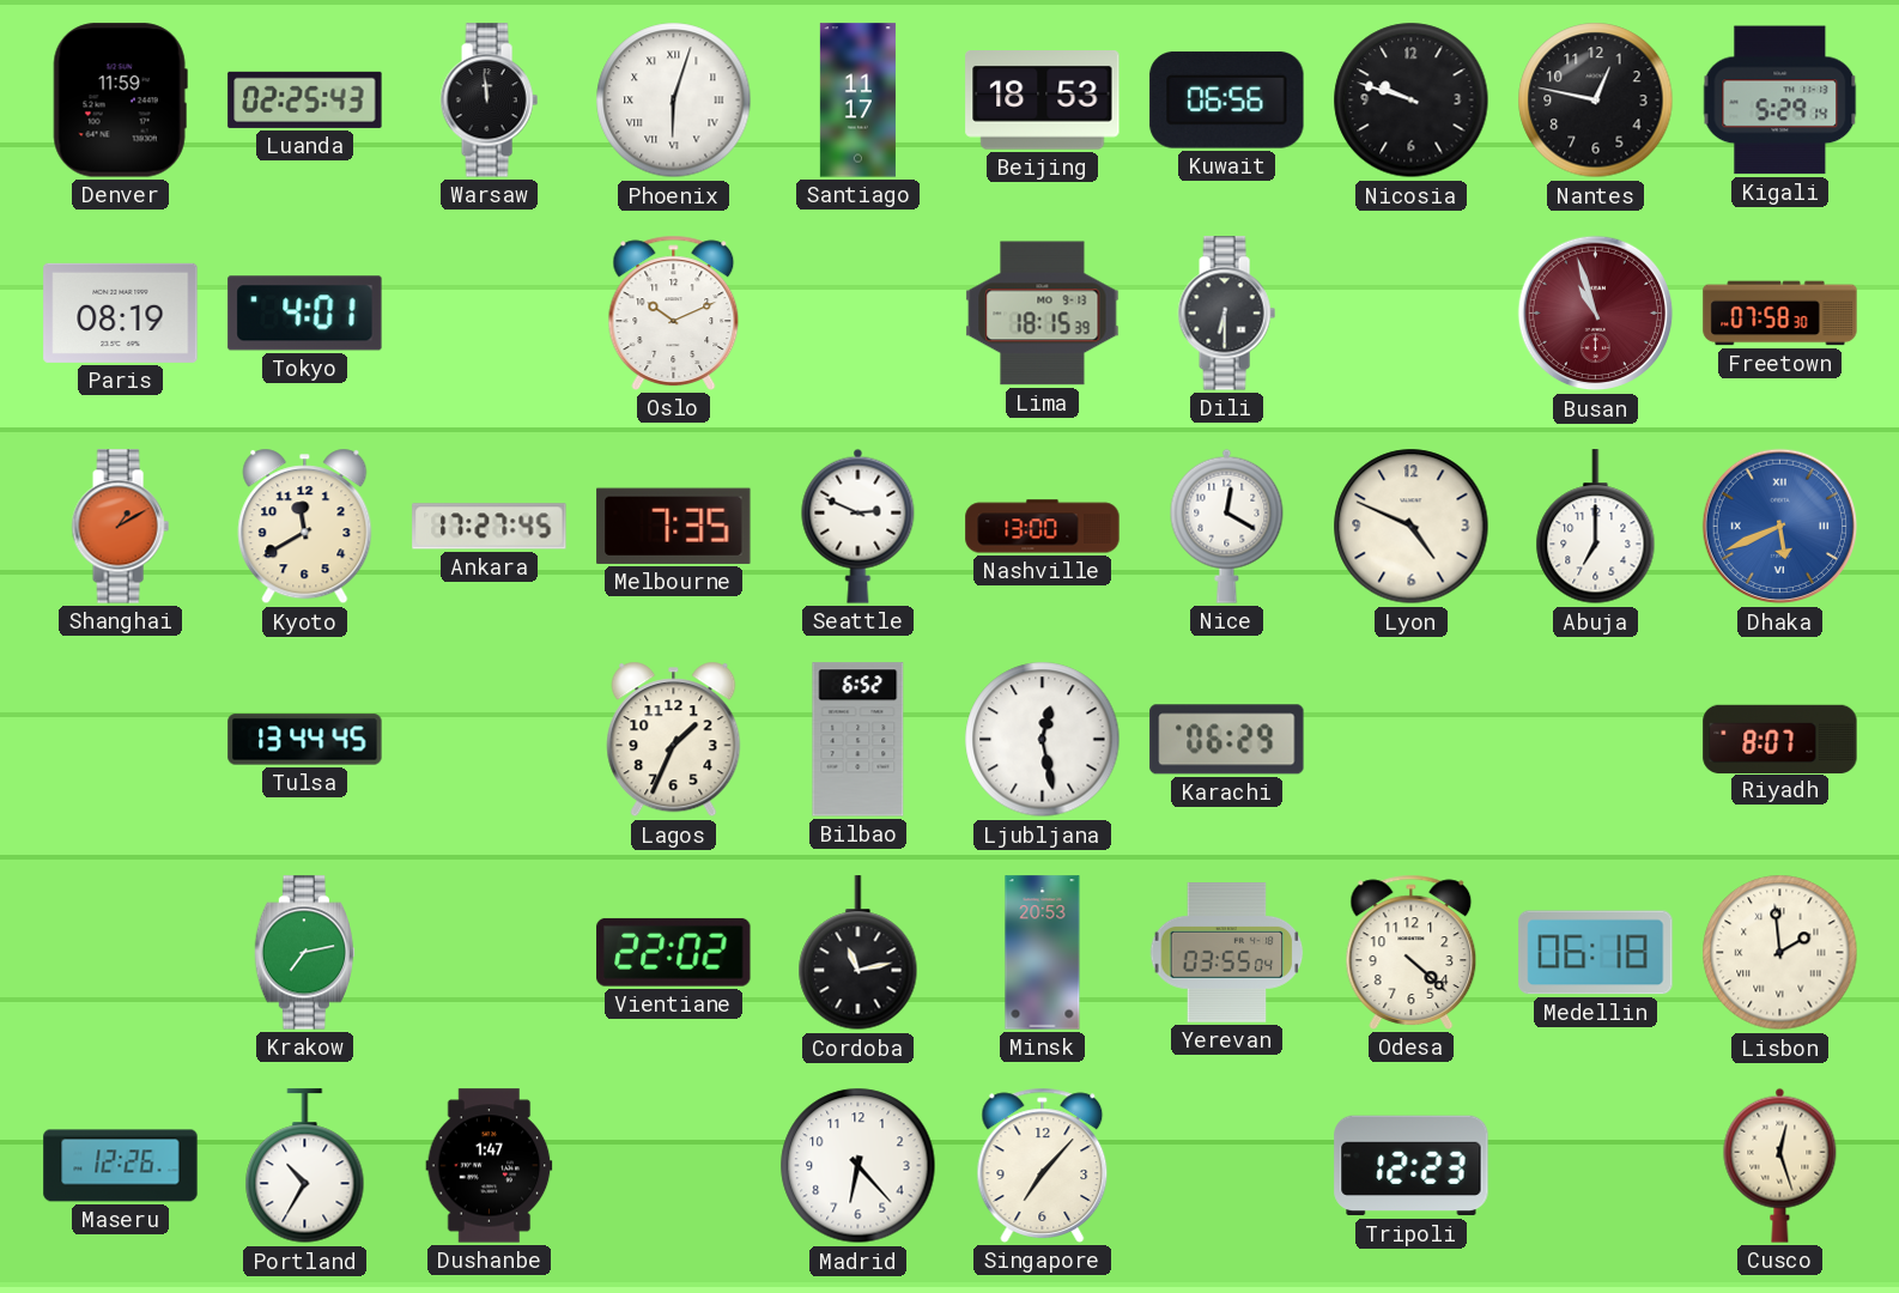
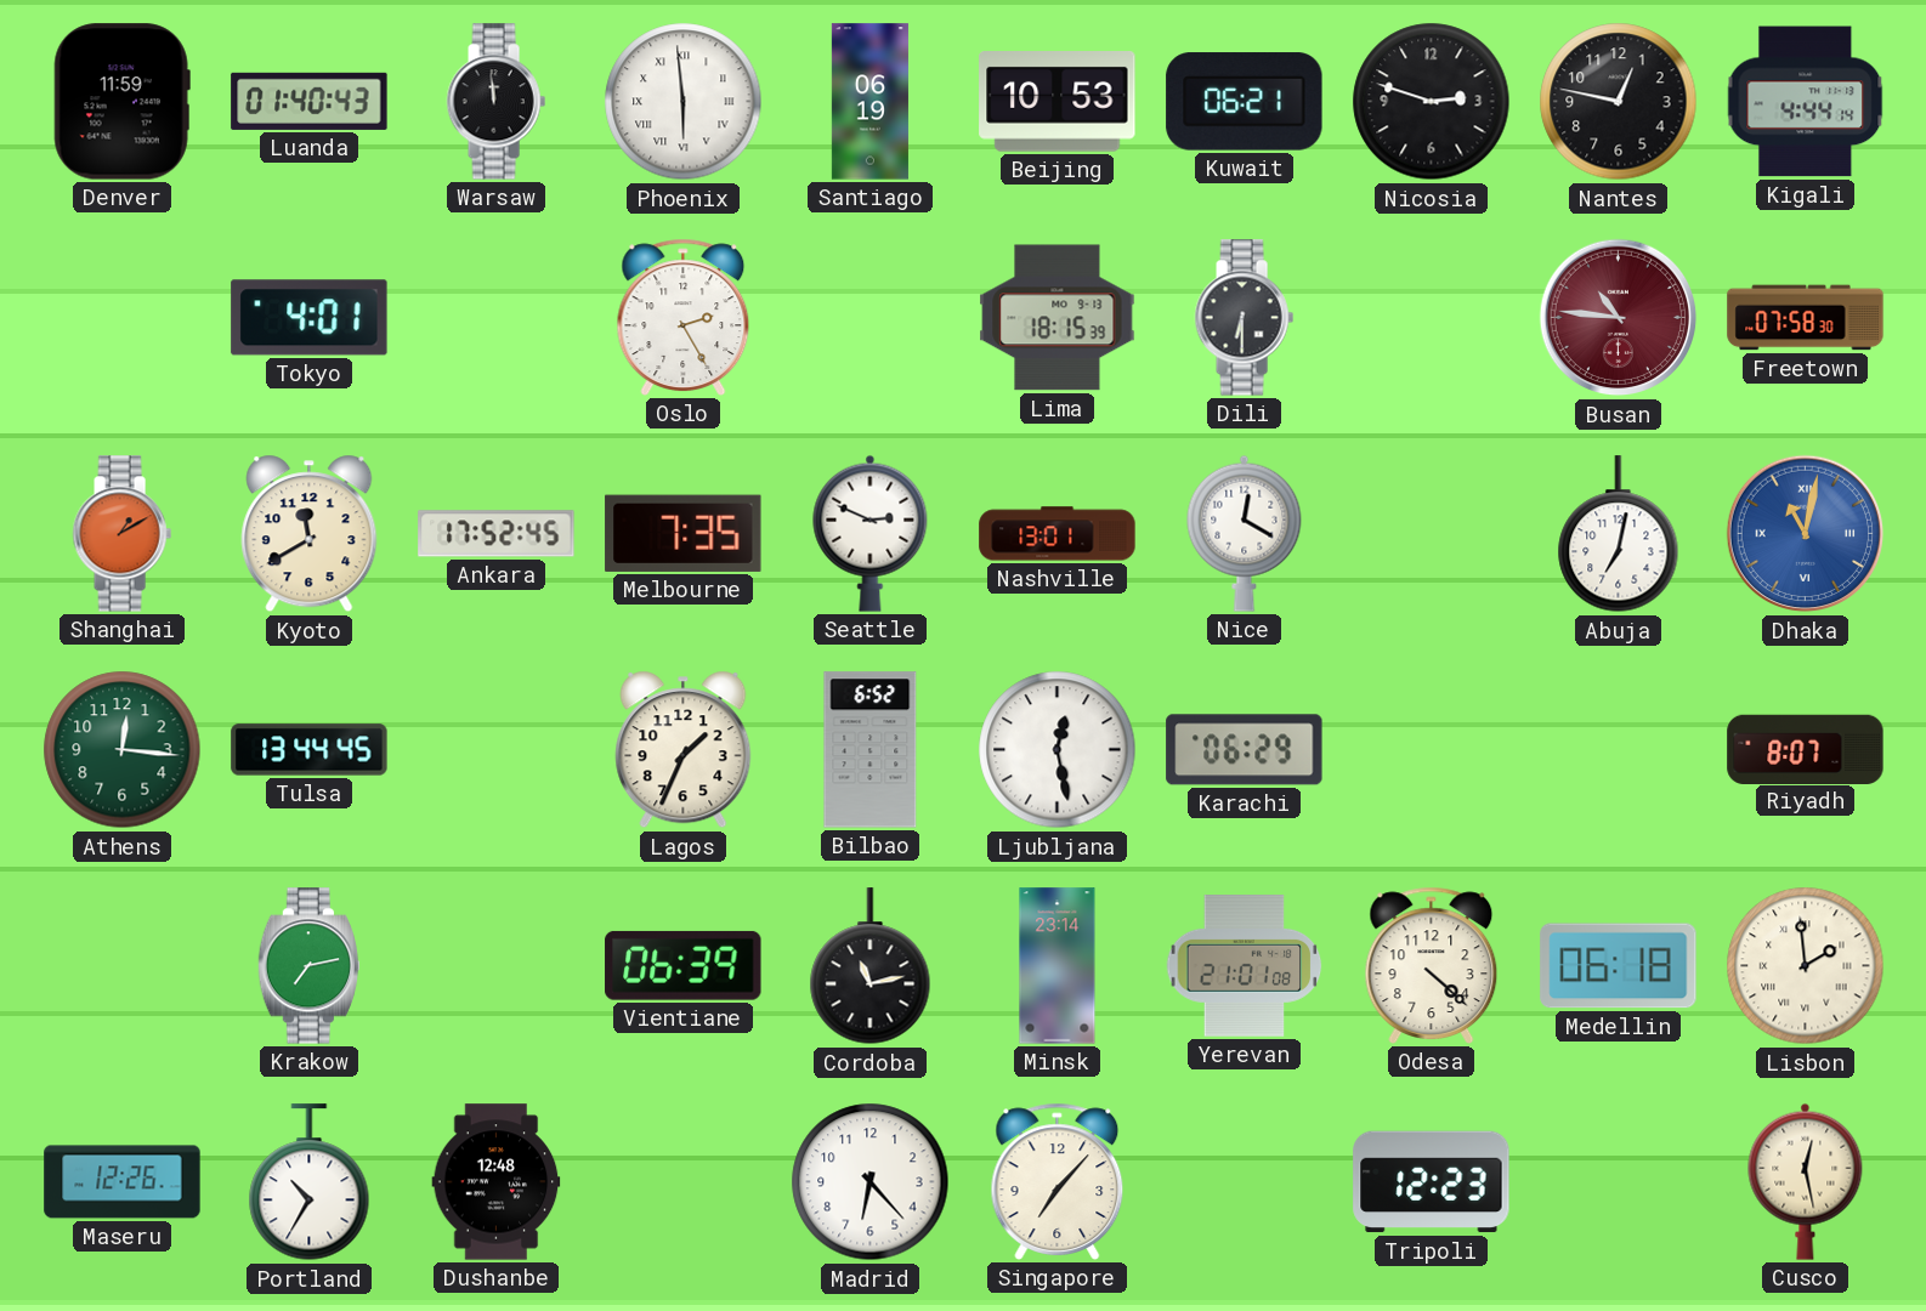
Luanda: 02:25 -> 01:40 (310, 101)
Phoenix: 6:03 -> 5:59 (684, 102)
Santiago: 11:17 -> 06:19 (869, 102)
Beijing: 18:53 -> 10:53 (1058, 102)
Kuwait: 06:56 -> 06:21 (1245, 102)
Nicosia: 9:48 -> 2:48 (1432, 102)
Kigali: 5:29 -> 4:44 (1806, 102)
Paris: 08:19 -> none (121, 312)
Oslo: 10:11 -> 2:25 (684, 317)
Busan: 10:57 -> 10:46 (1619, 318)
Ankara: 17:27 -> 17:52 (497, 534)
Nashville: 13:00 -> 13:01 (1058, 534)
Lyon: 4:49 -> none (1412, 527)
Abuja: 7:00 -> 7:02 (1619, 534)
Dhaka: 5:41 -> 11:02 (1806, 534)
Athens: none -> 12:16 (123, 750)
Vientiane: 22:02 -> 06:39 (684, 965)
Minsk: 20:53 -> 23:14 (1058, 966)
Yerevan: 03:55 -> 21:01 (1245, 966)
Dushanbe: 1:47 -> 12:48 (497, 1182)
Cusco: 12:27 -> 12:28 (1806, 1181)
